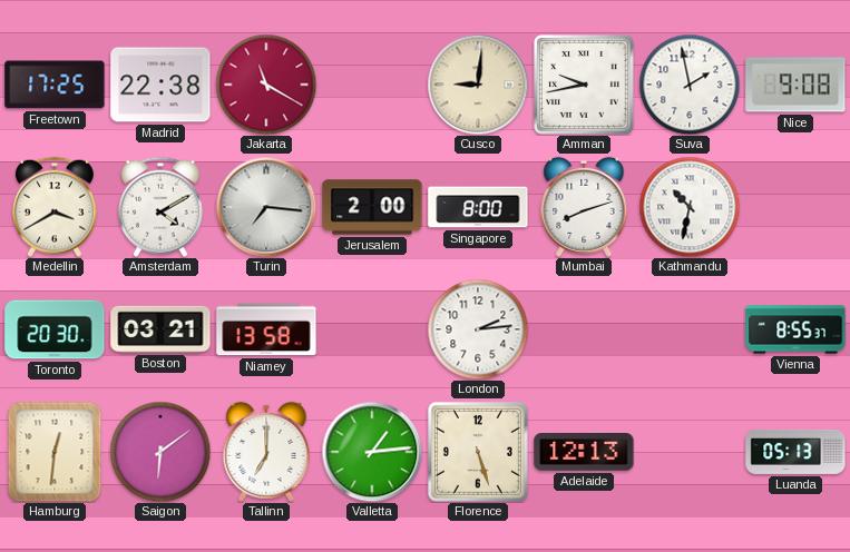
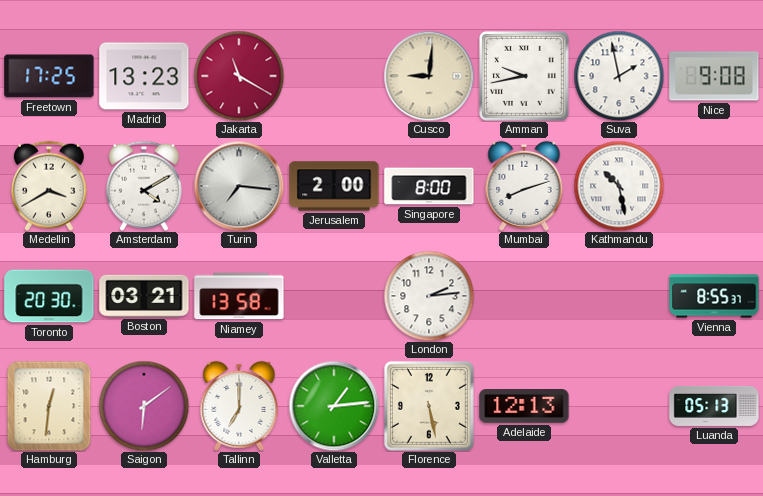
Madrid: 22:38 -> 13:23 (144, 76)
Kathmandu: 10:32 -> 10:28 (619, 186)
Florence: 5:27 -> 5:28 (429, 406)
